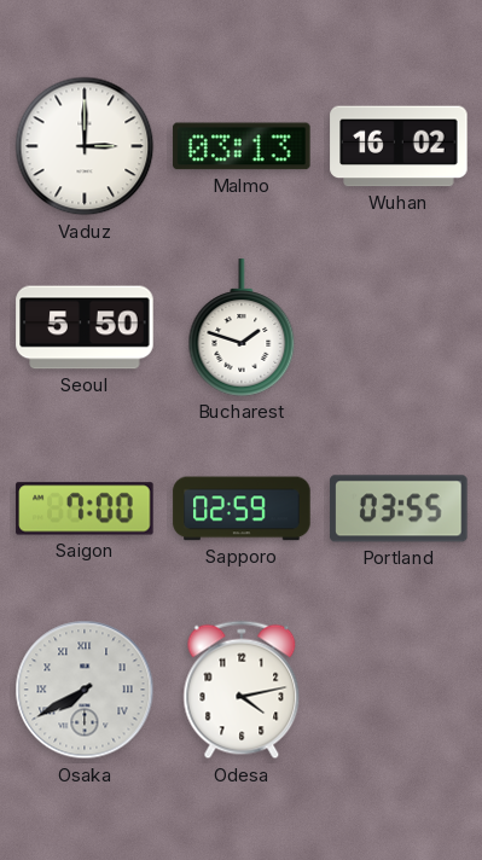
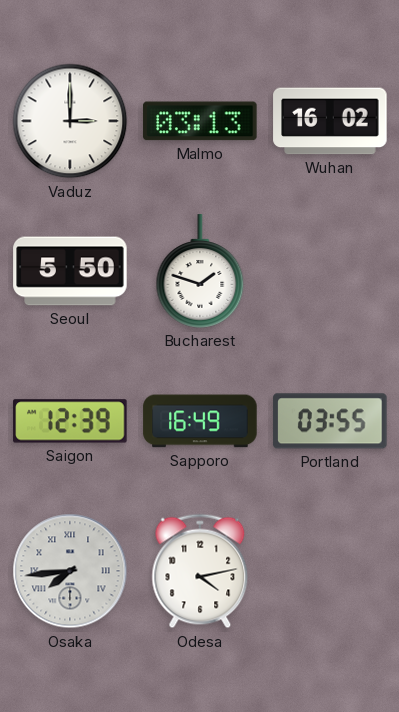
Saigon: 7:00 -> 12:39 (70, 421)
Sapporo: 02:59 -> 16:49 (200, 421)
Osaka: 7:40 -> 7:44 (70, 571)
